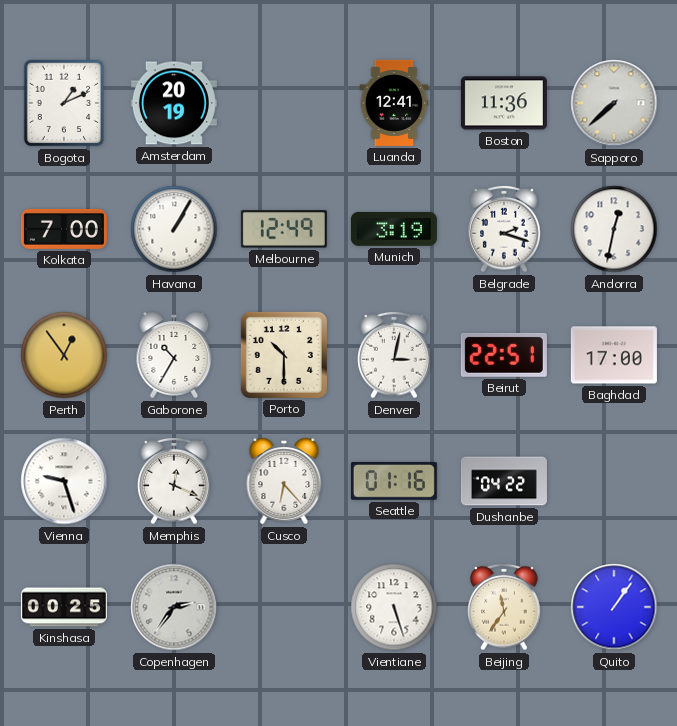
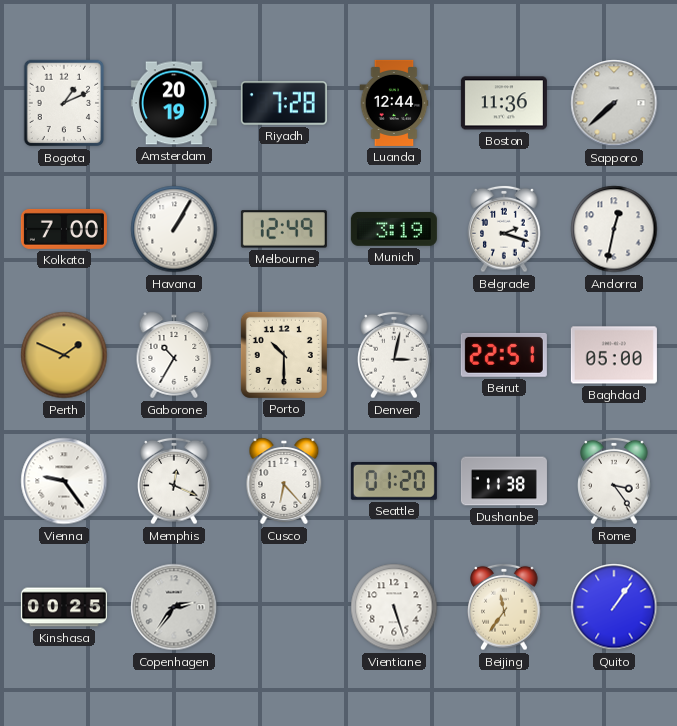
Riyadh: none -> 7:28 (284, 103)
Luanda: 12:41 -> 12:44 (394, 103)
Perth: 12:54 -> 1:49 (64, 355)
Baghdad: 17:00 -> 05:00 (614, 355)
Vienna: 9:27 -> 9:24 (64, 481)
Seattle: 01:16 -> 01:20 (394, 481)
Dushanbe: 04:22 -> 11:38 (504, 481)
Rome: none -> 3:24 (614, 481)
